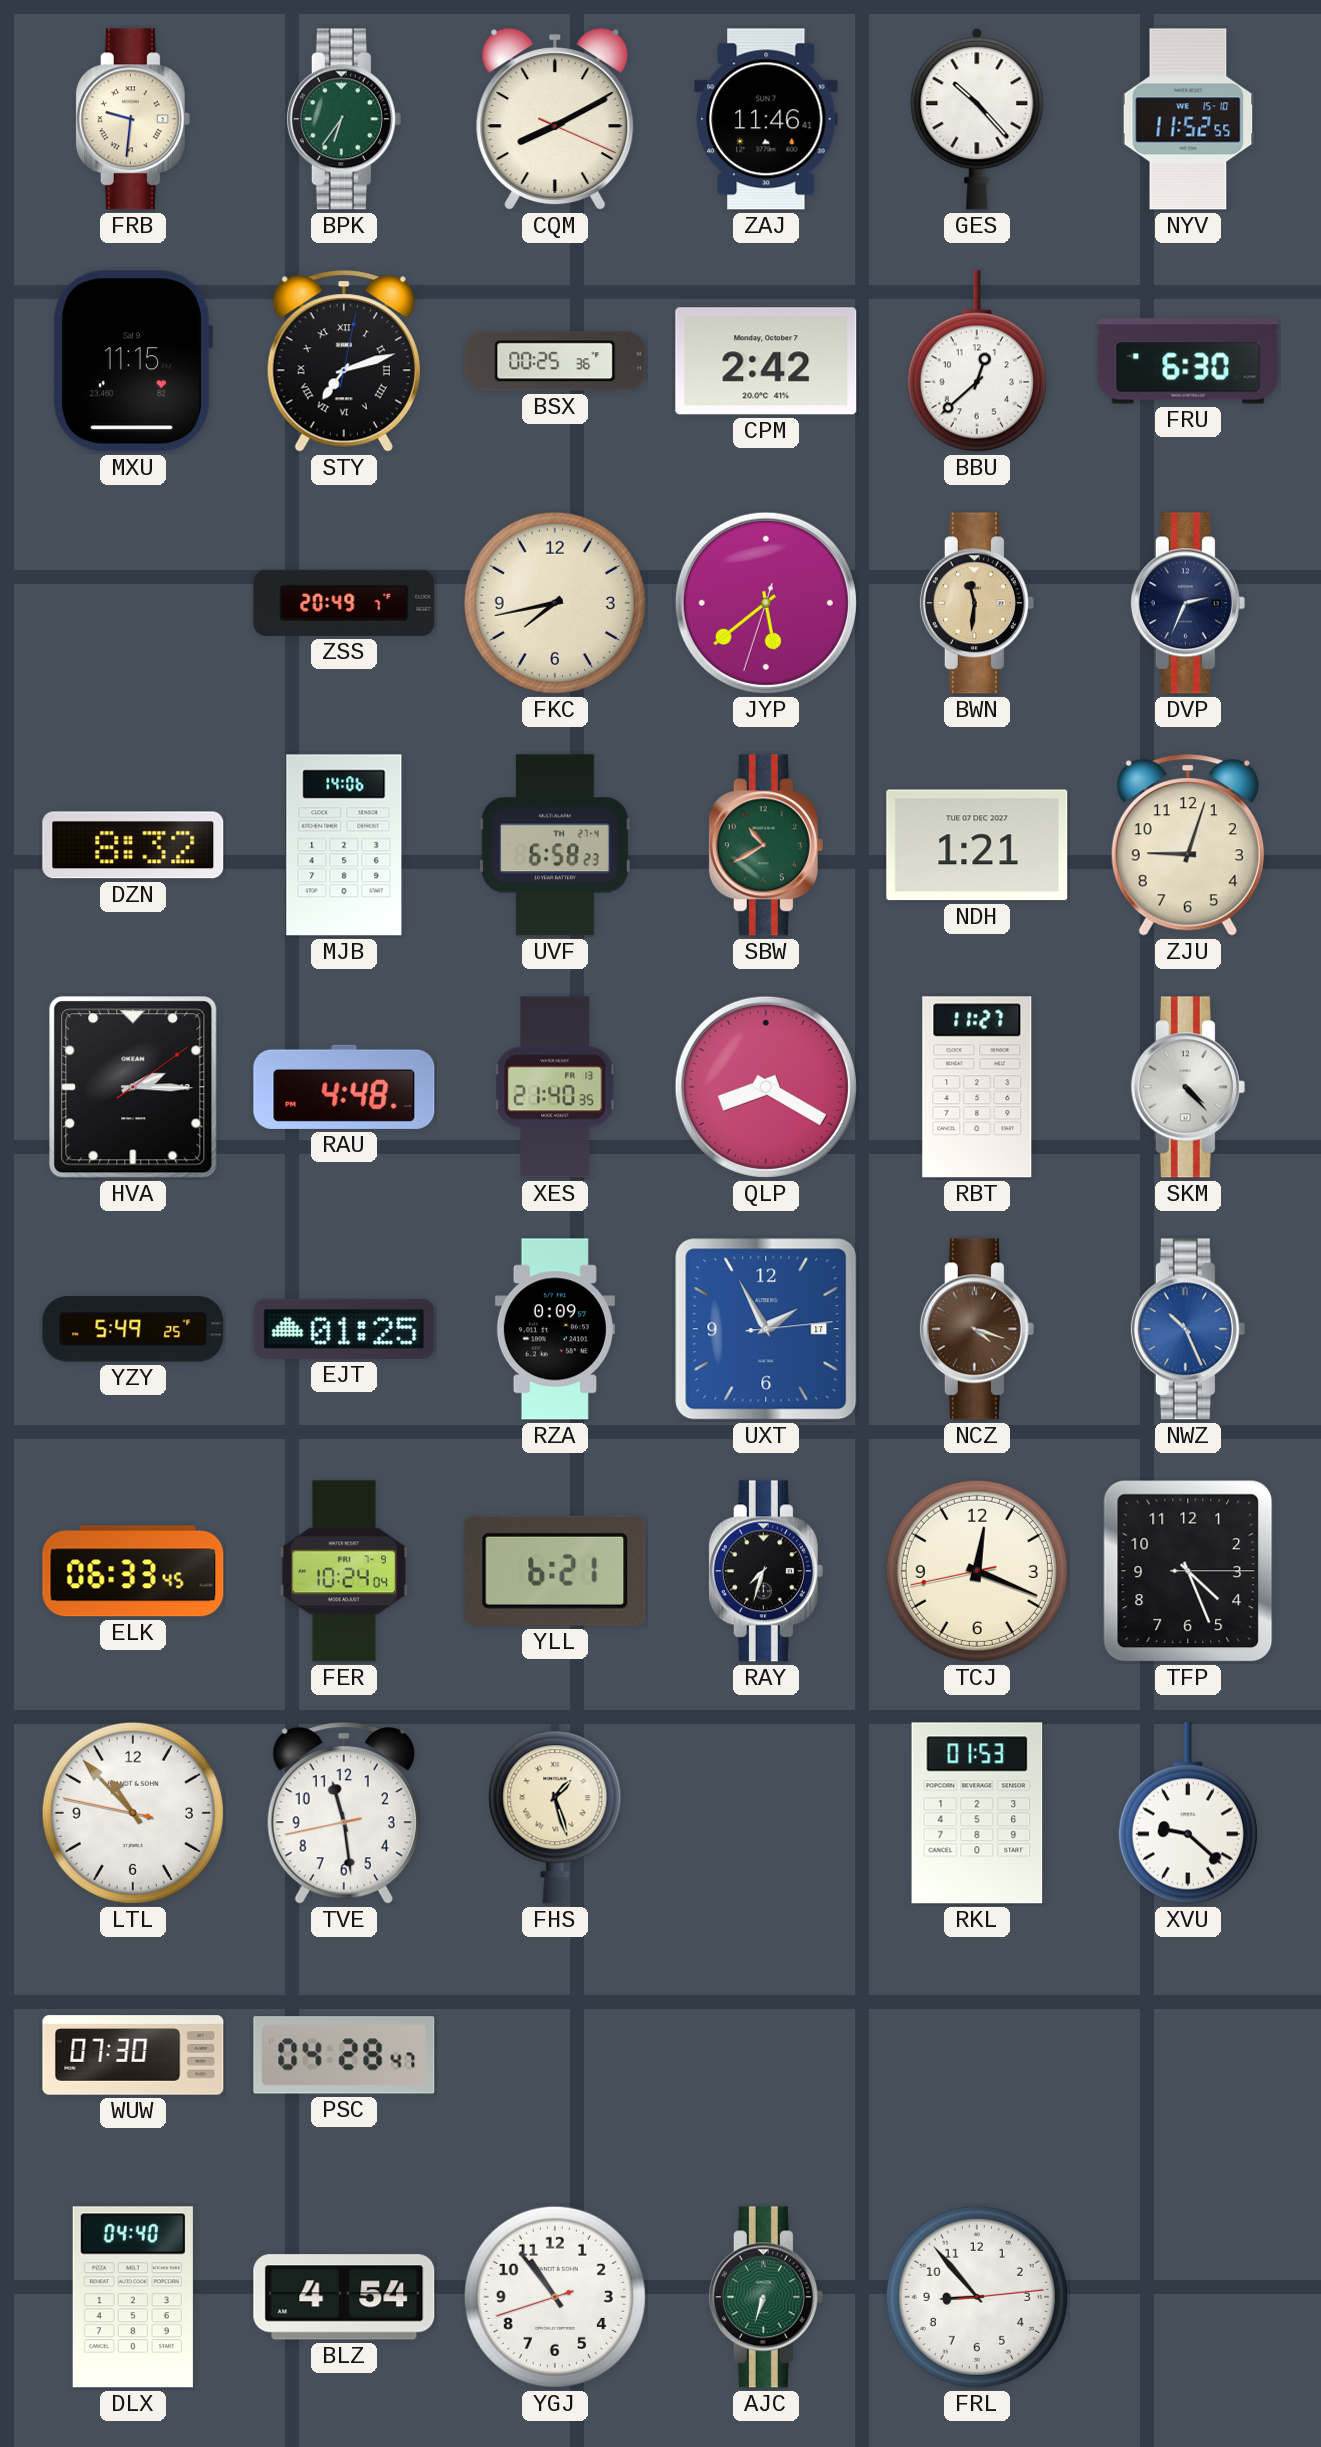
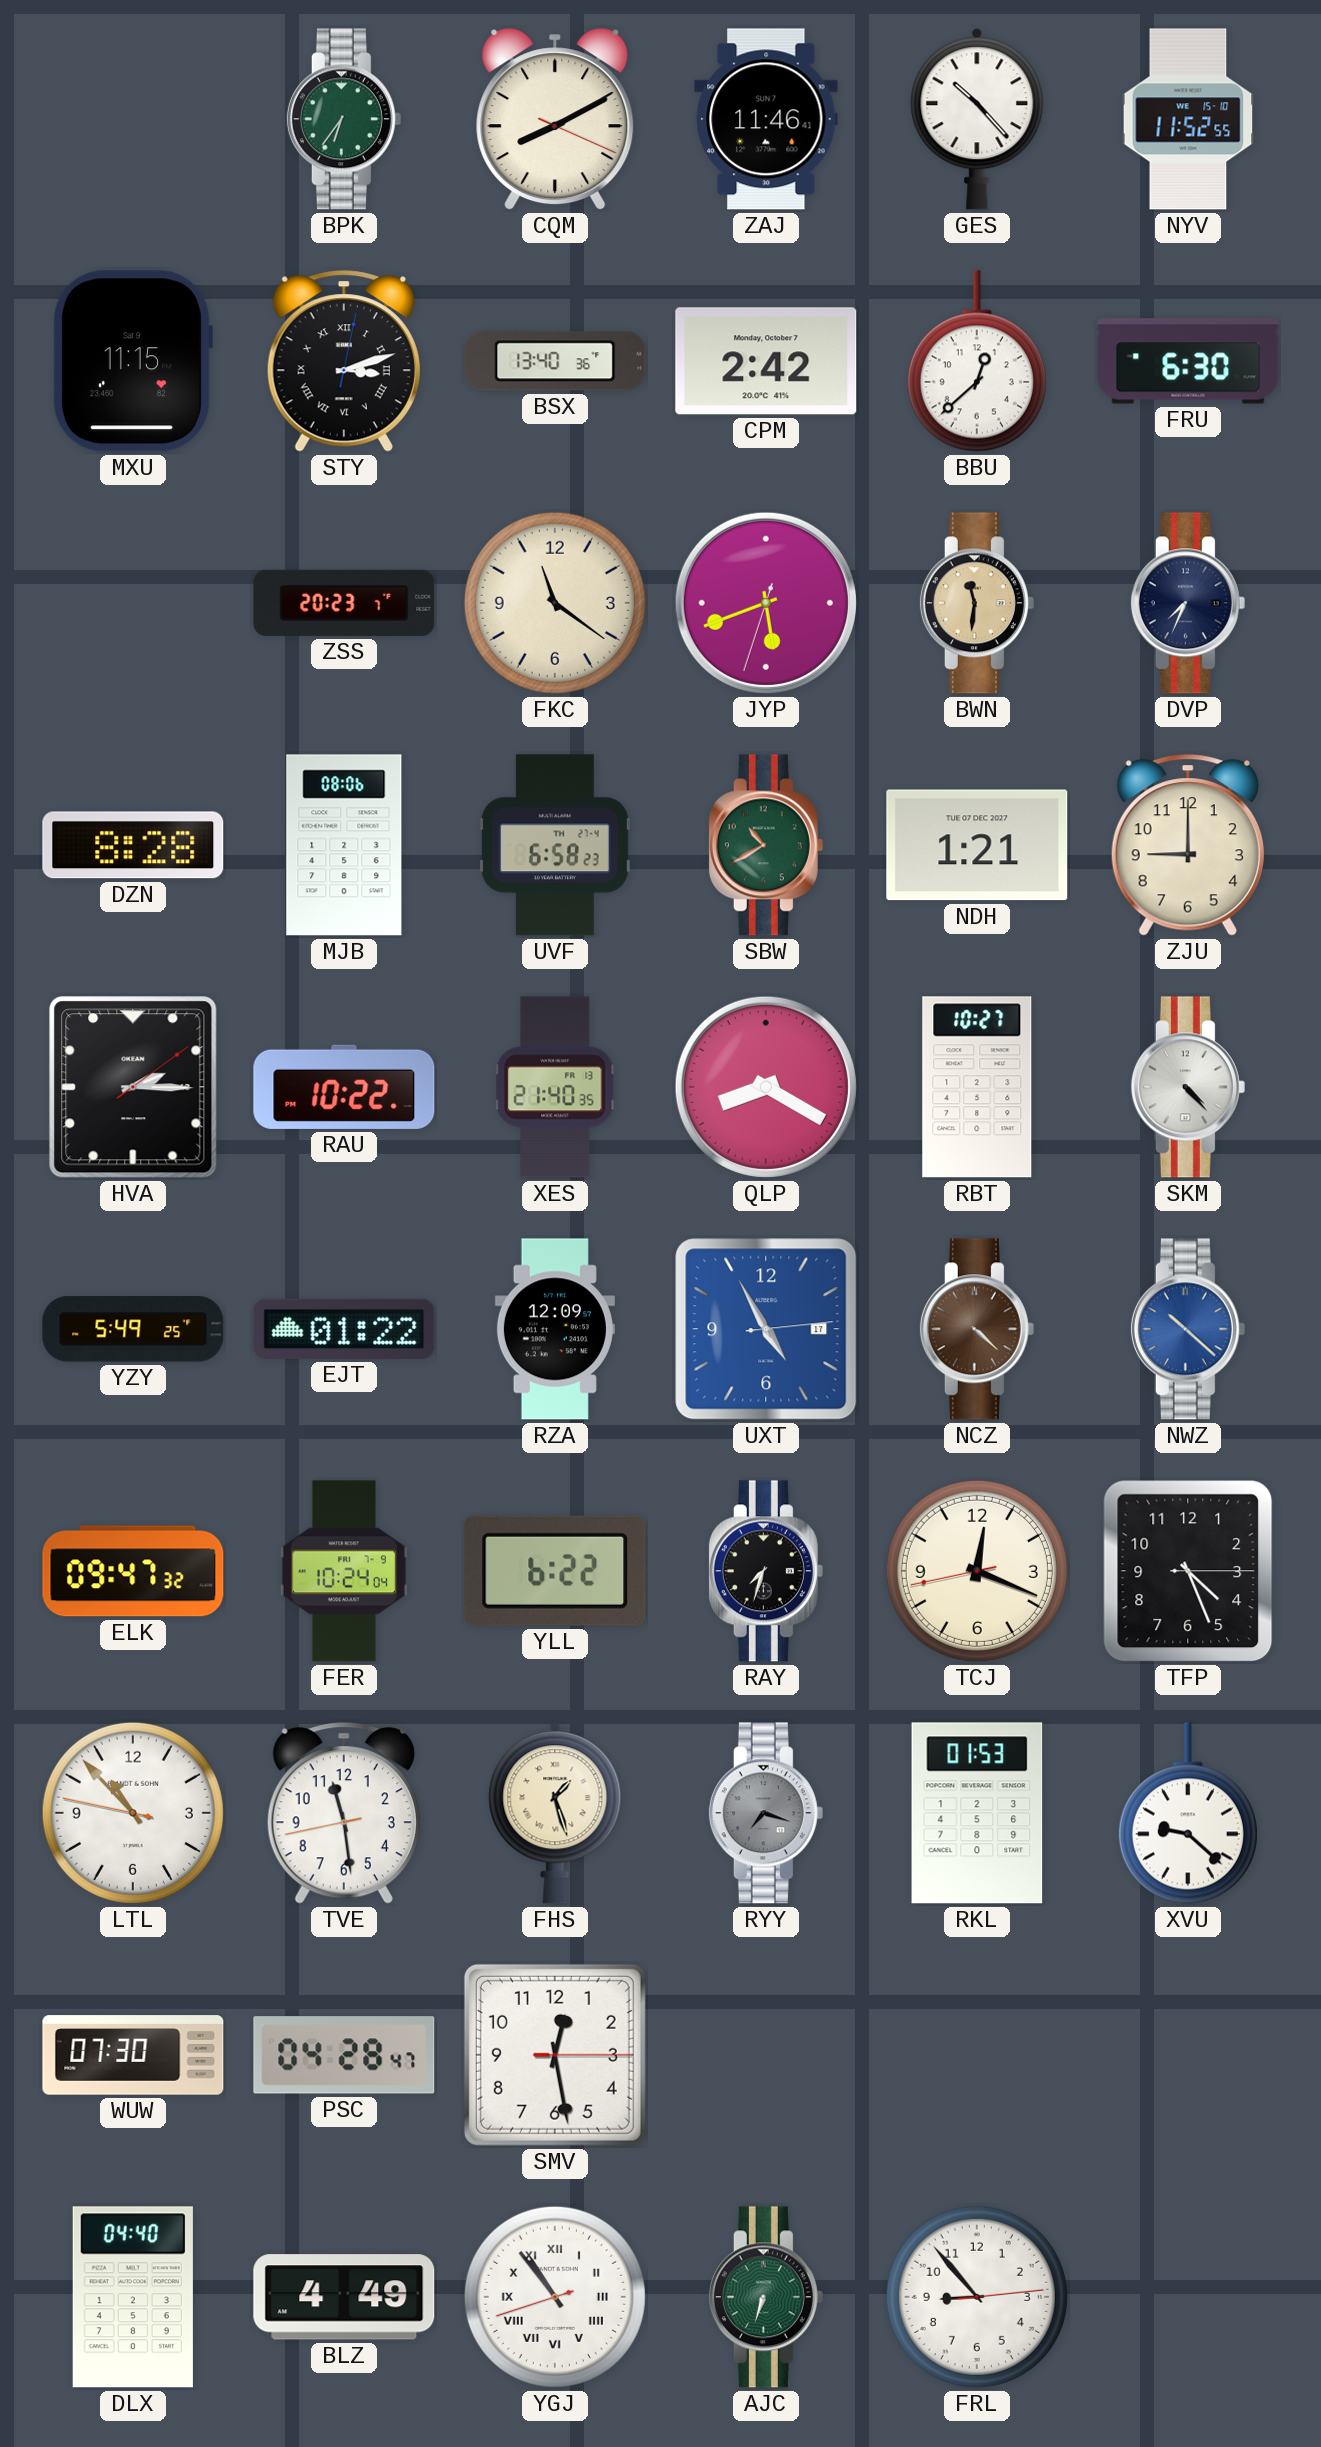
FRB: 9:31 -> none (133, 119)
STY: 7:12 -> 3:12 (344, 361)
BSX: 00:25 -> 13:40 (555, 361)
ZSS: 20:49 -> 20:23 (344, 603)
FKC: 7:43 -> 11:21 (555, 603)
JYP: 5:38 -> 5:41 (766, 603)
DVP: 2:34 -> 7:34 (1188, 603)
DZN: 8:32 -> 8:28 (133, 845)
MJB: 14:06 -> 08:06 (344, 845)
ZJU: 9:03 -> 9:00 (1188, 845)
RAU: 4:48 -> 10:22 (344, 1087)
RBT: 11:27 -> 10:27 (977, 1087)
EJT: 01:25 -> 01:22 (344, 1329)
RZA: 0:09 -> 12:09 (555, 1329)
UXT: 1:55 -> 4:55 (766, 1329)
NCZ: 4:18 -> 4:22 (977, 1329)
NWZ: 10:26 -> 10:22 (1188, 1329)
ELK: 06:33 -> 09:47 (133, 1571)
YLL: 6:21 -> 6:22 (555, 1571)
RYY: none -> 7:18 (766, 1813)
SMV: none -> 12:28 (555, 2055)
BLZ: 4:54 -> 4:49 (344, 2297)
YGJ numerals: Arabic -> Roman (555, 2297)
